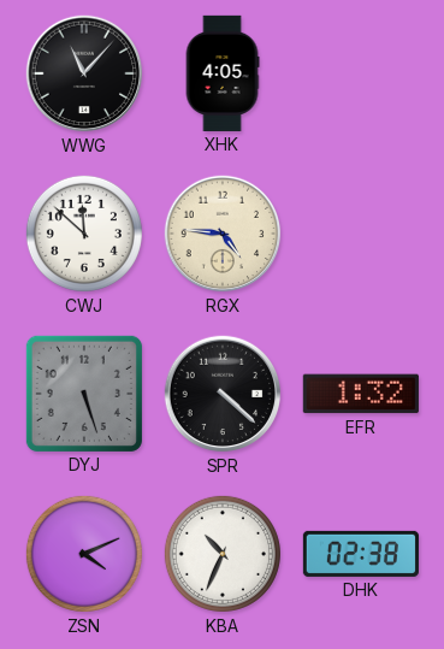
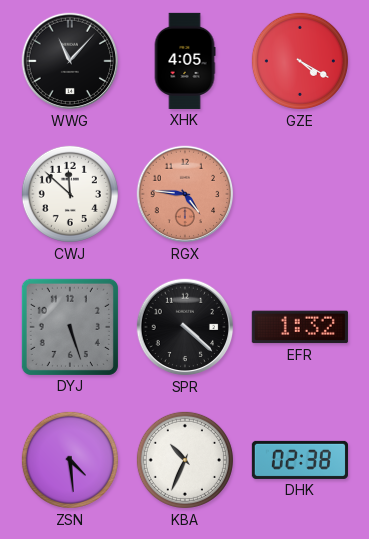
GZE: none -> 4:20 (300, 61)
RGX dial: cream -> salmon (185, 194)
ZSN: 4:11 -> 4:29 (70, 460)
